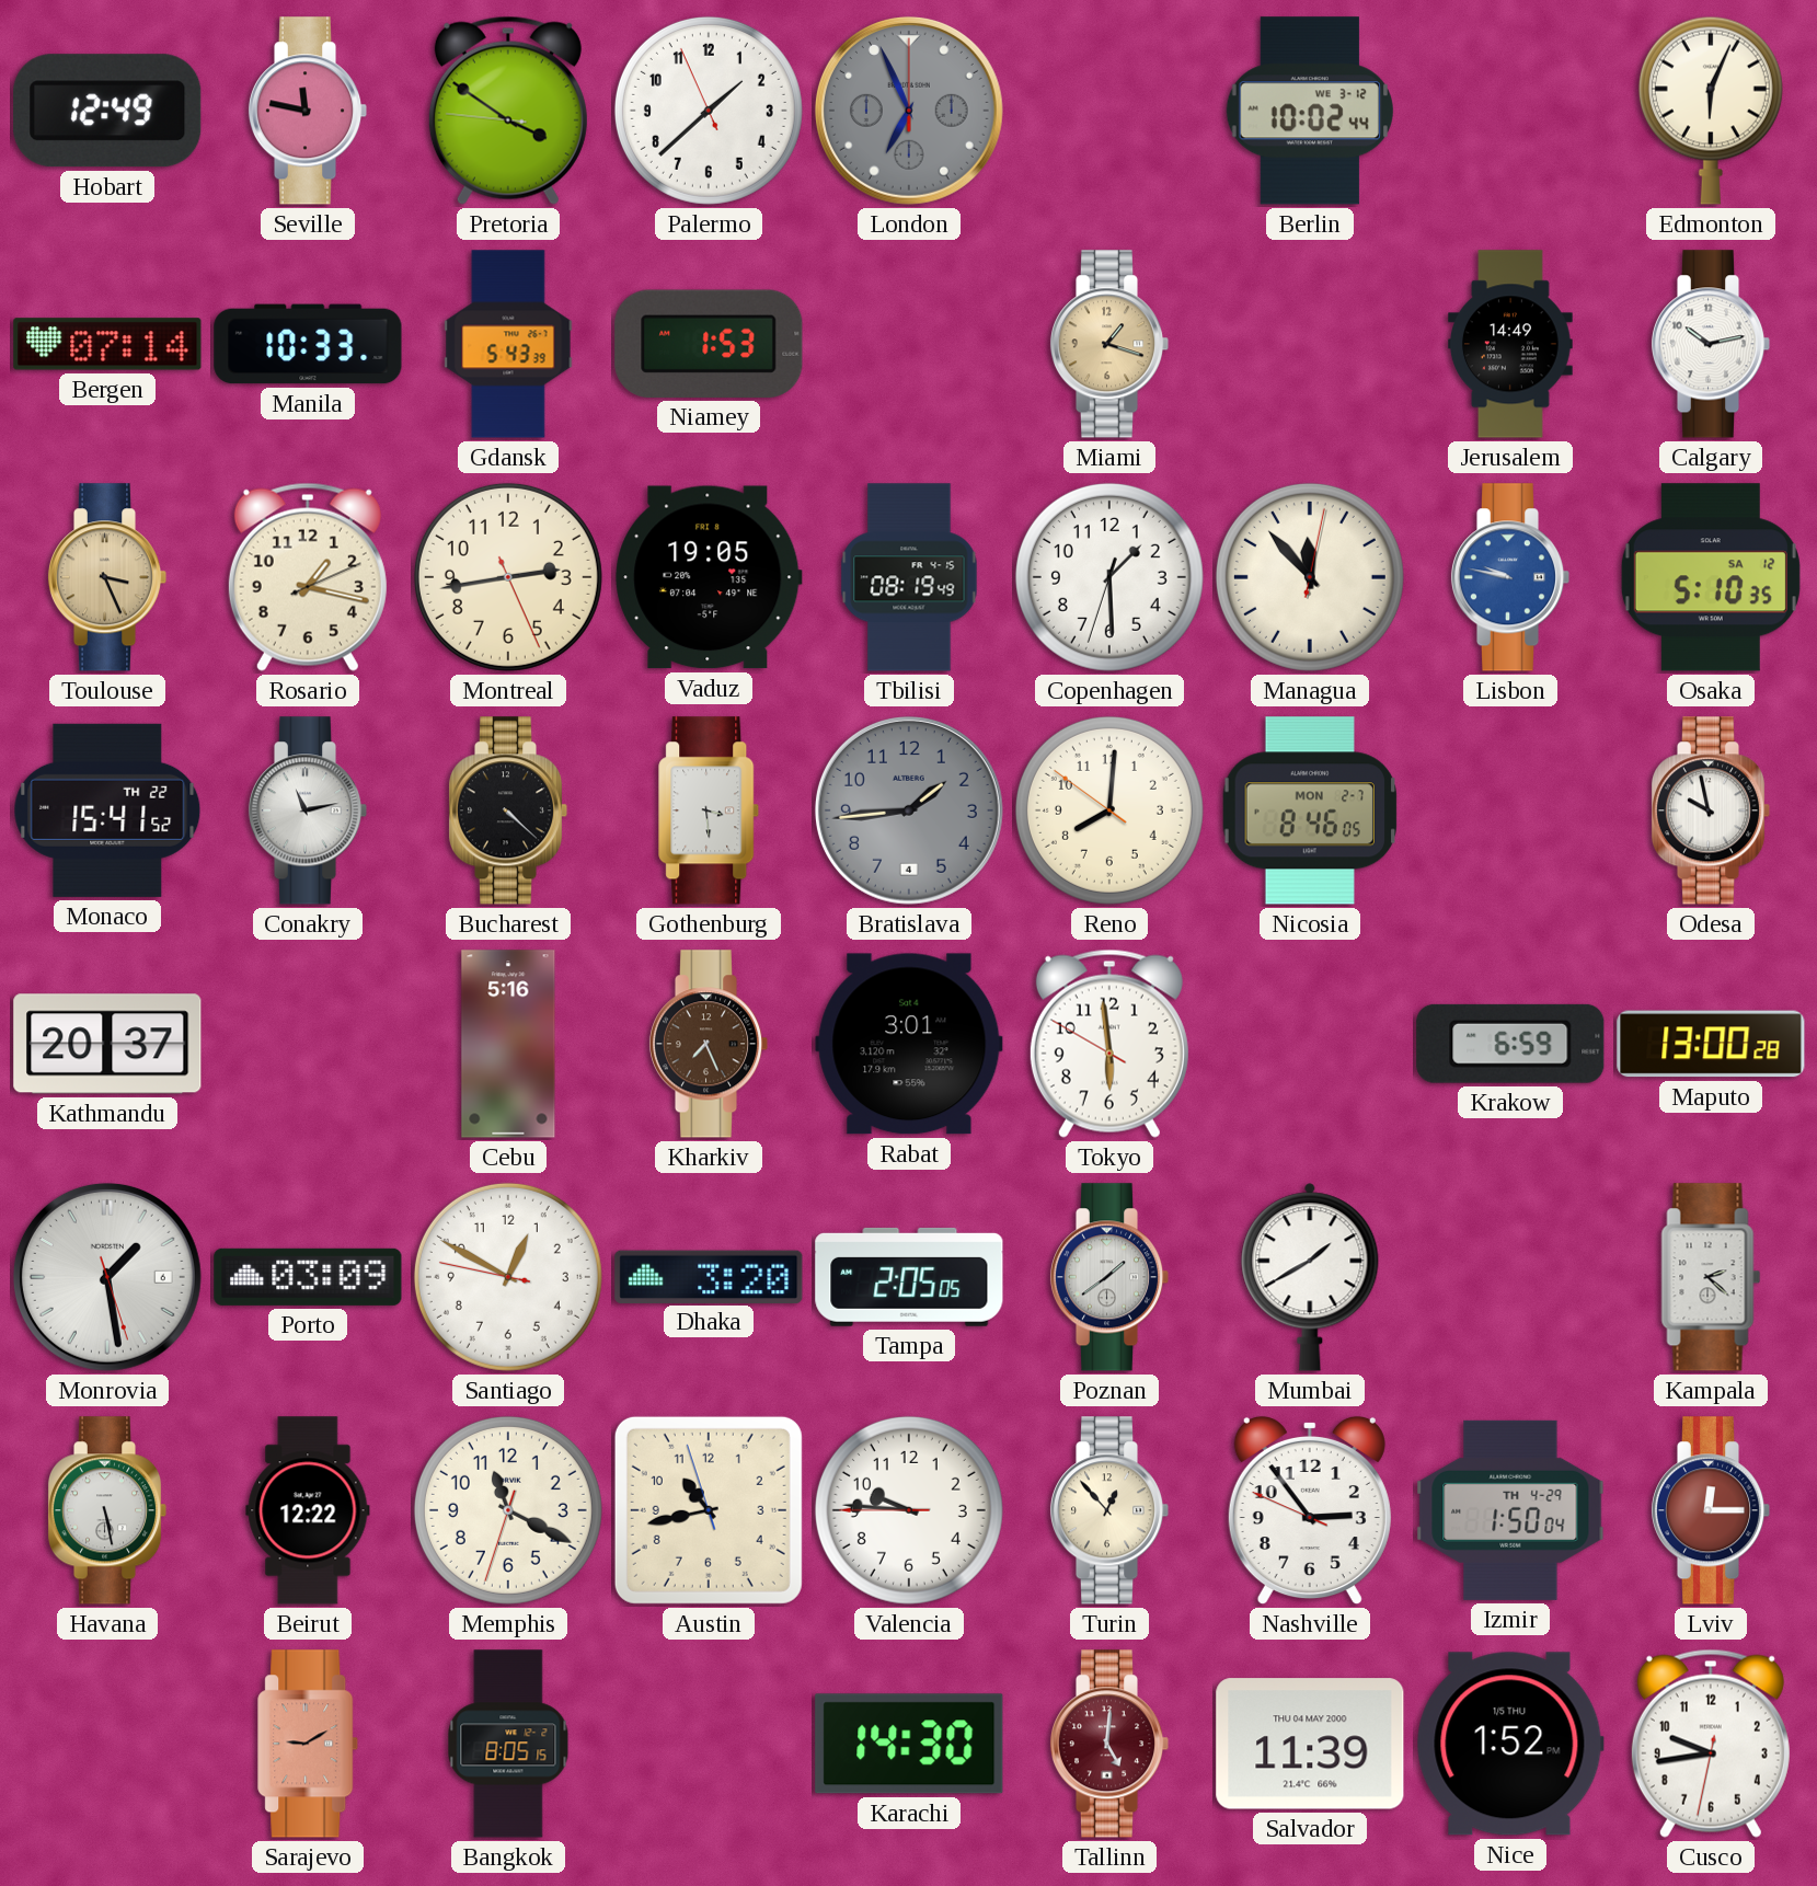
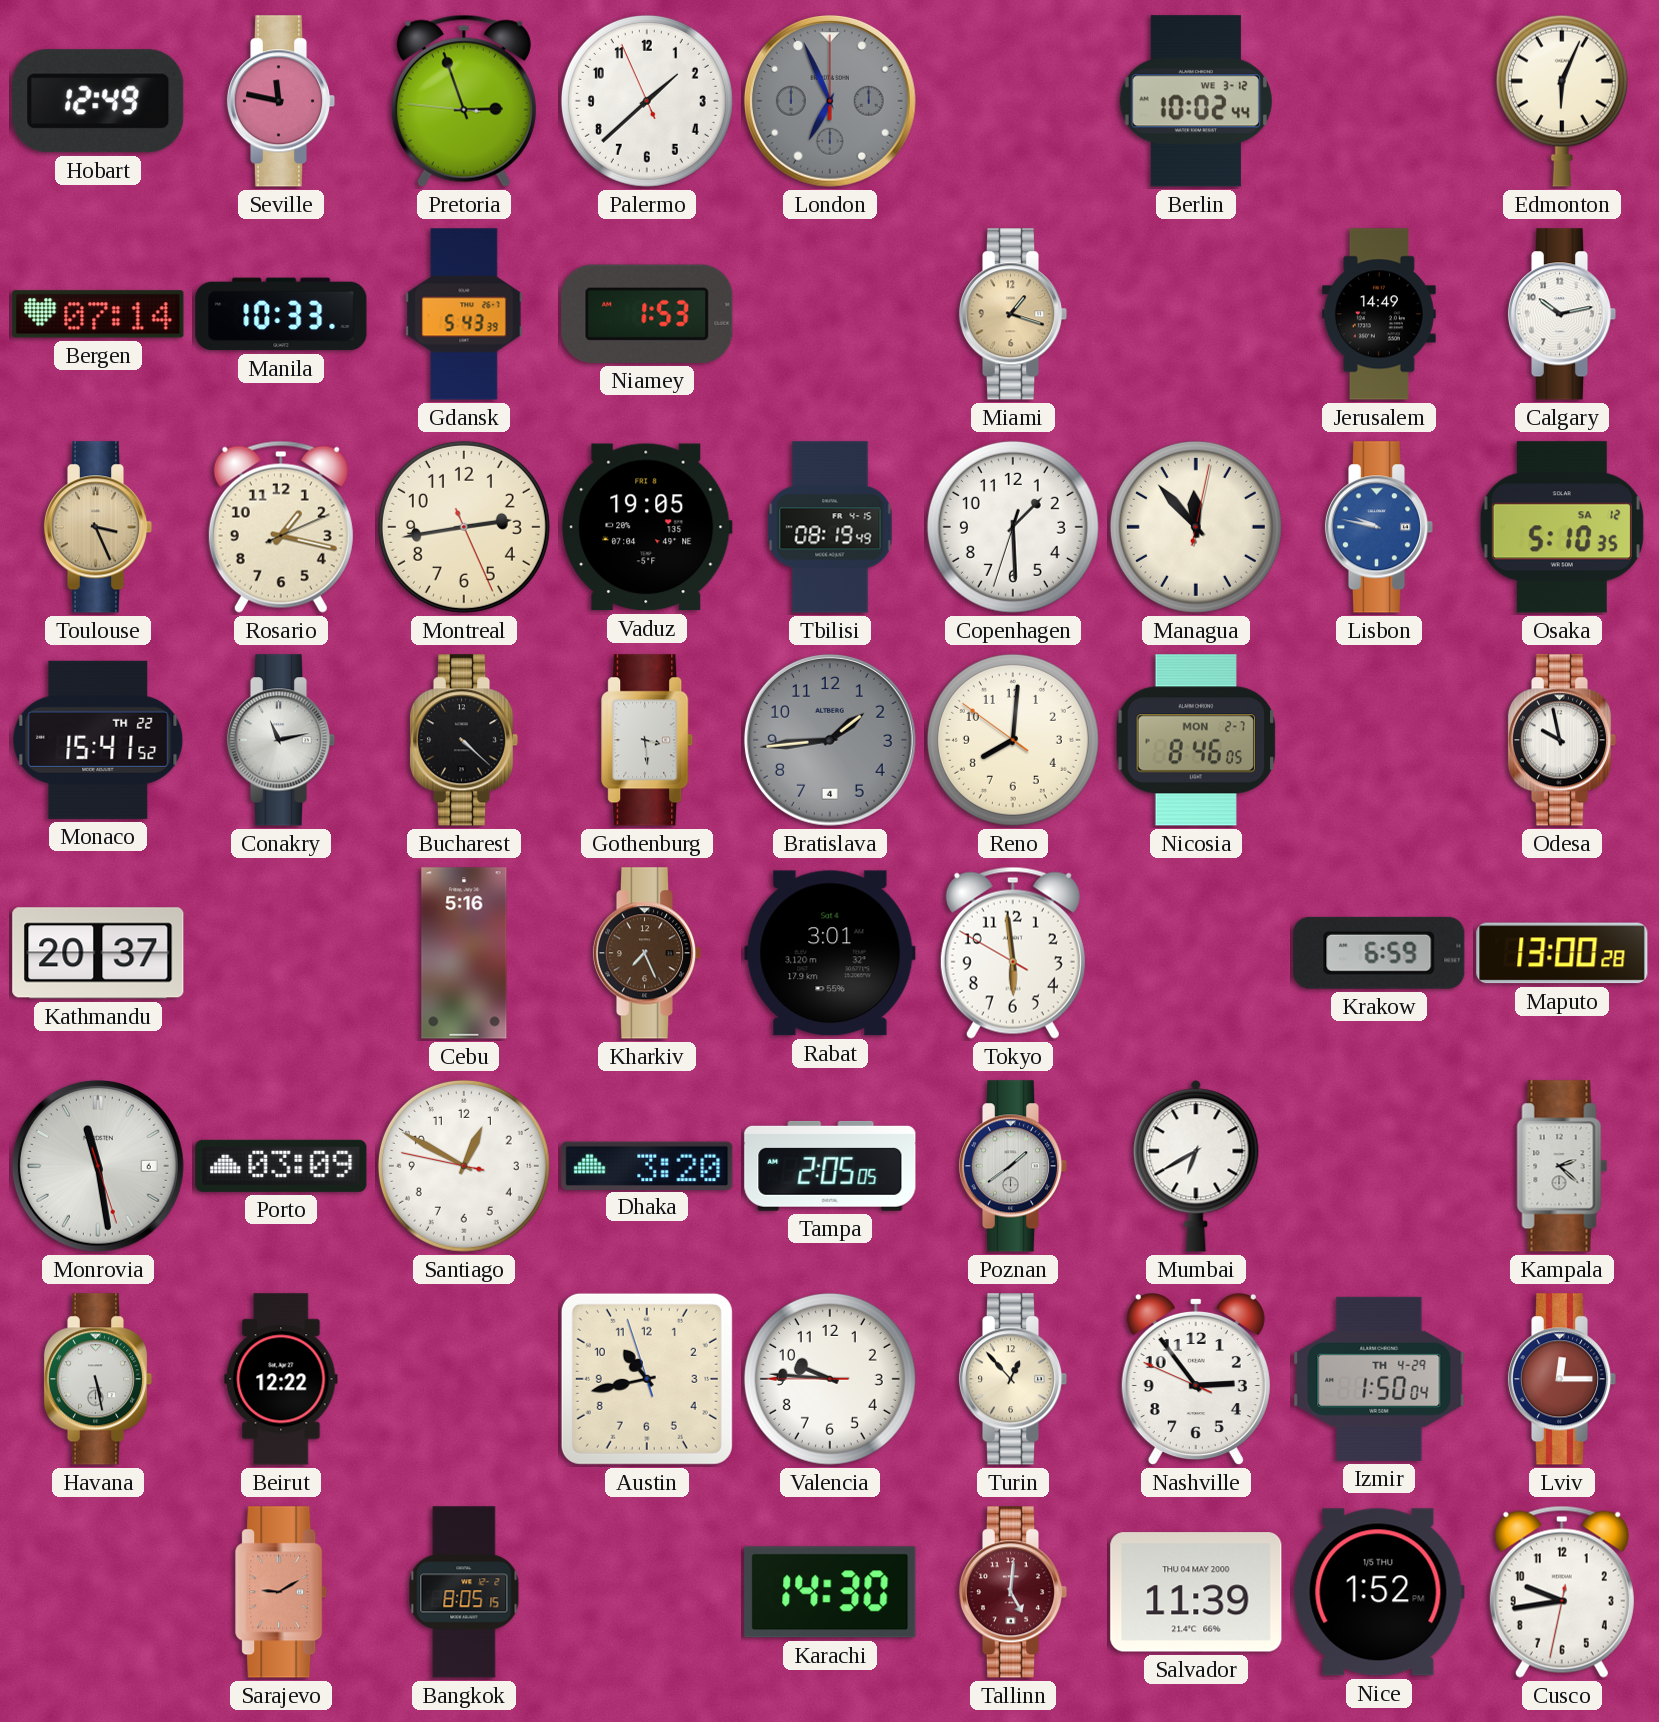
Pretoria: 3:50 -> 2:56 (464, 101)
Monrovia: 1:28 -> 11:28 (98, 1166)
Mumbai: 1:40 -> 6:40 (1196, 1166)
Memphis: 11:19 -> none (508, 1510)
